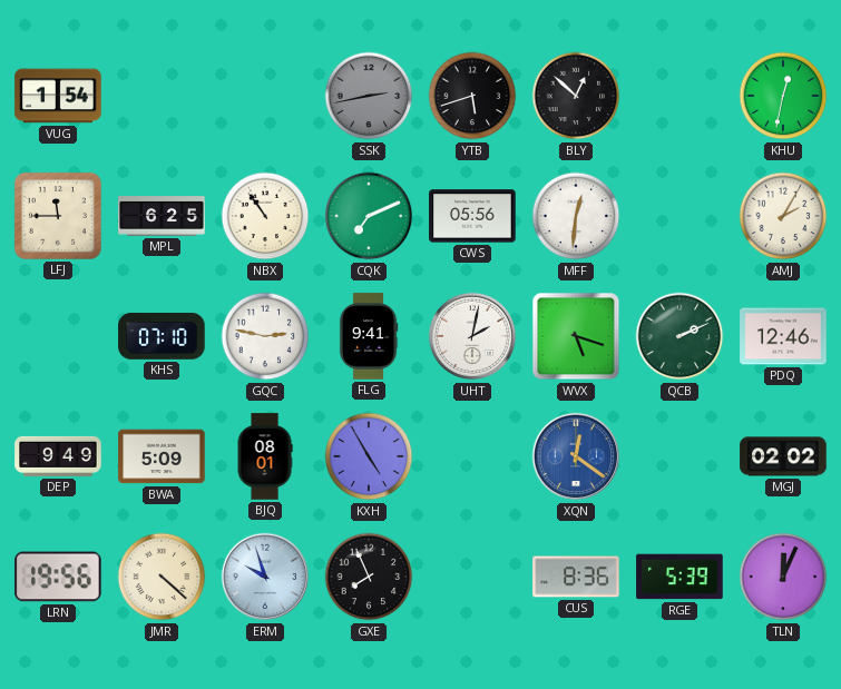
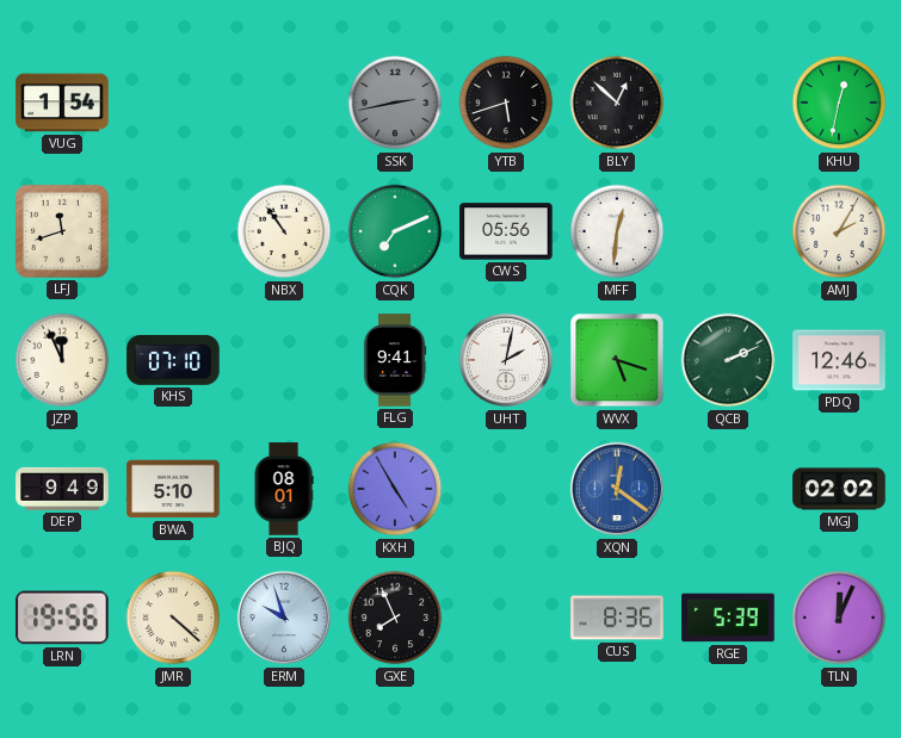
LFJ: 11:45 -> 11:42 (62, 231)
MPL: 6:25 -> none (162, 216)
JZP: none -> 11:56 (62, 360)
GQC: 2:47 -> none (265, 336)
BWA: 5:09 -> 5:10 (173, 489)
